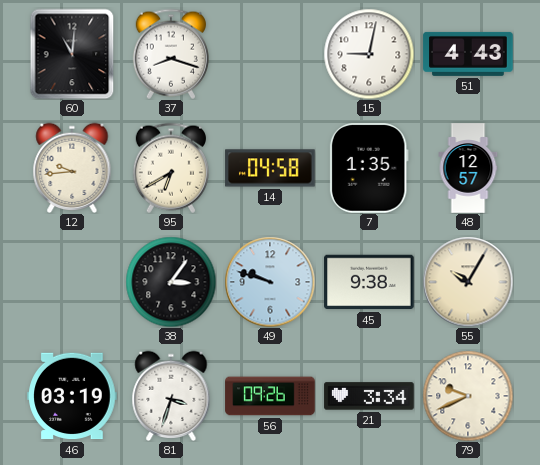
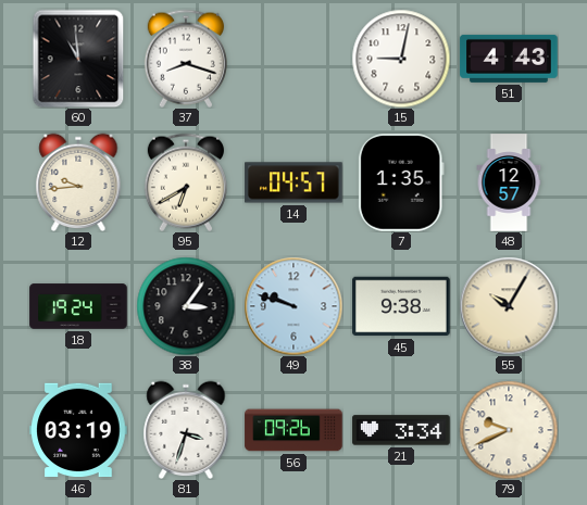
60: 11:01 -> 10:59 (78, 59)
14: 04:58 -> 04:57 (293, 182)
18: none -> 19:24 (78, 306)
